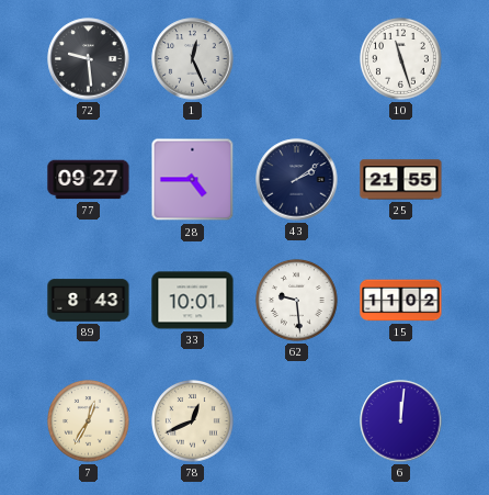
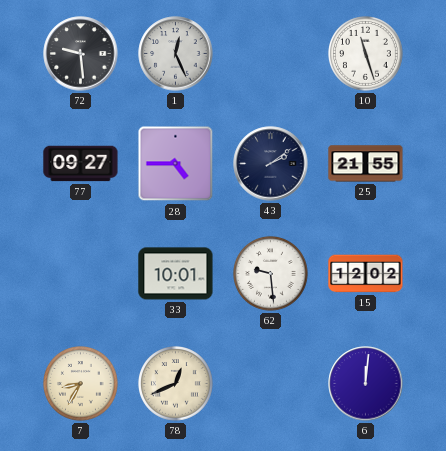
89: 8:43 -> none (89, 301)
15: 11:02 -> 12:02 (366, 274)
7: 12:35 -> 8:35 (81, 384)
